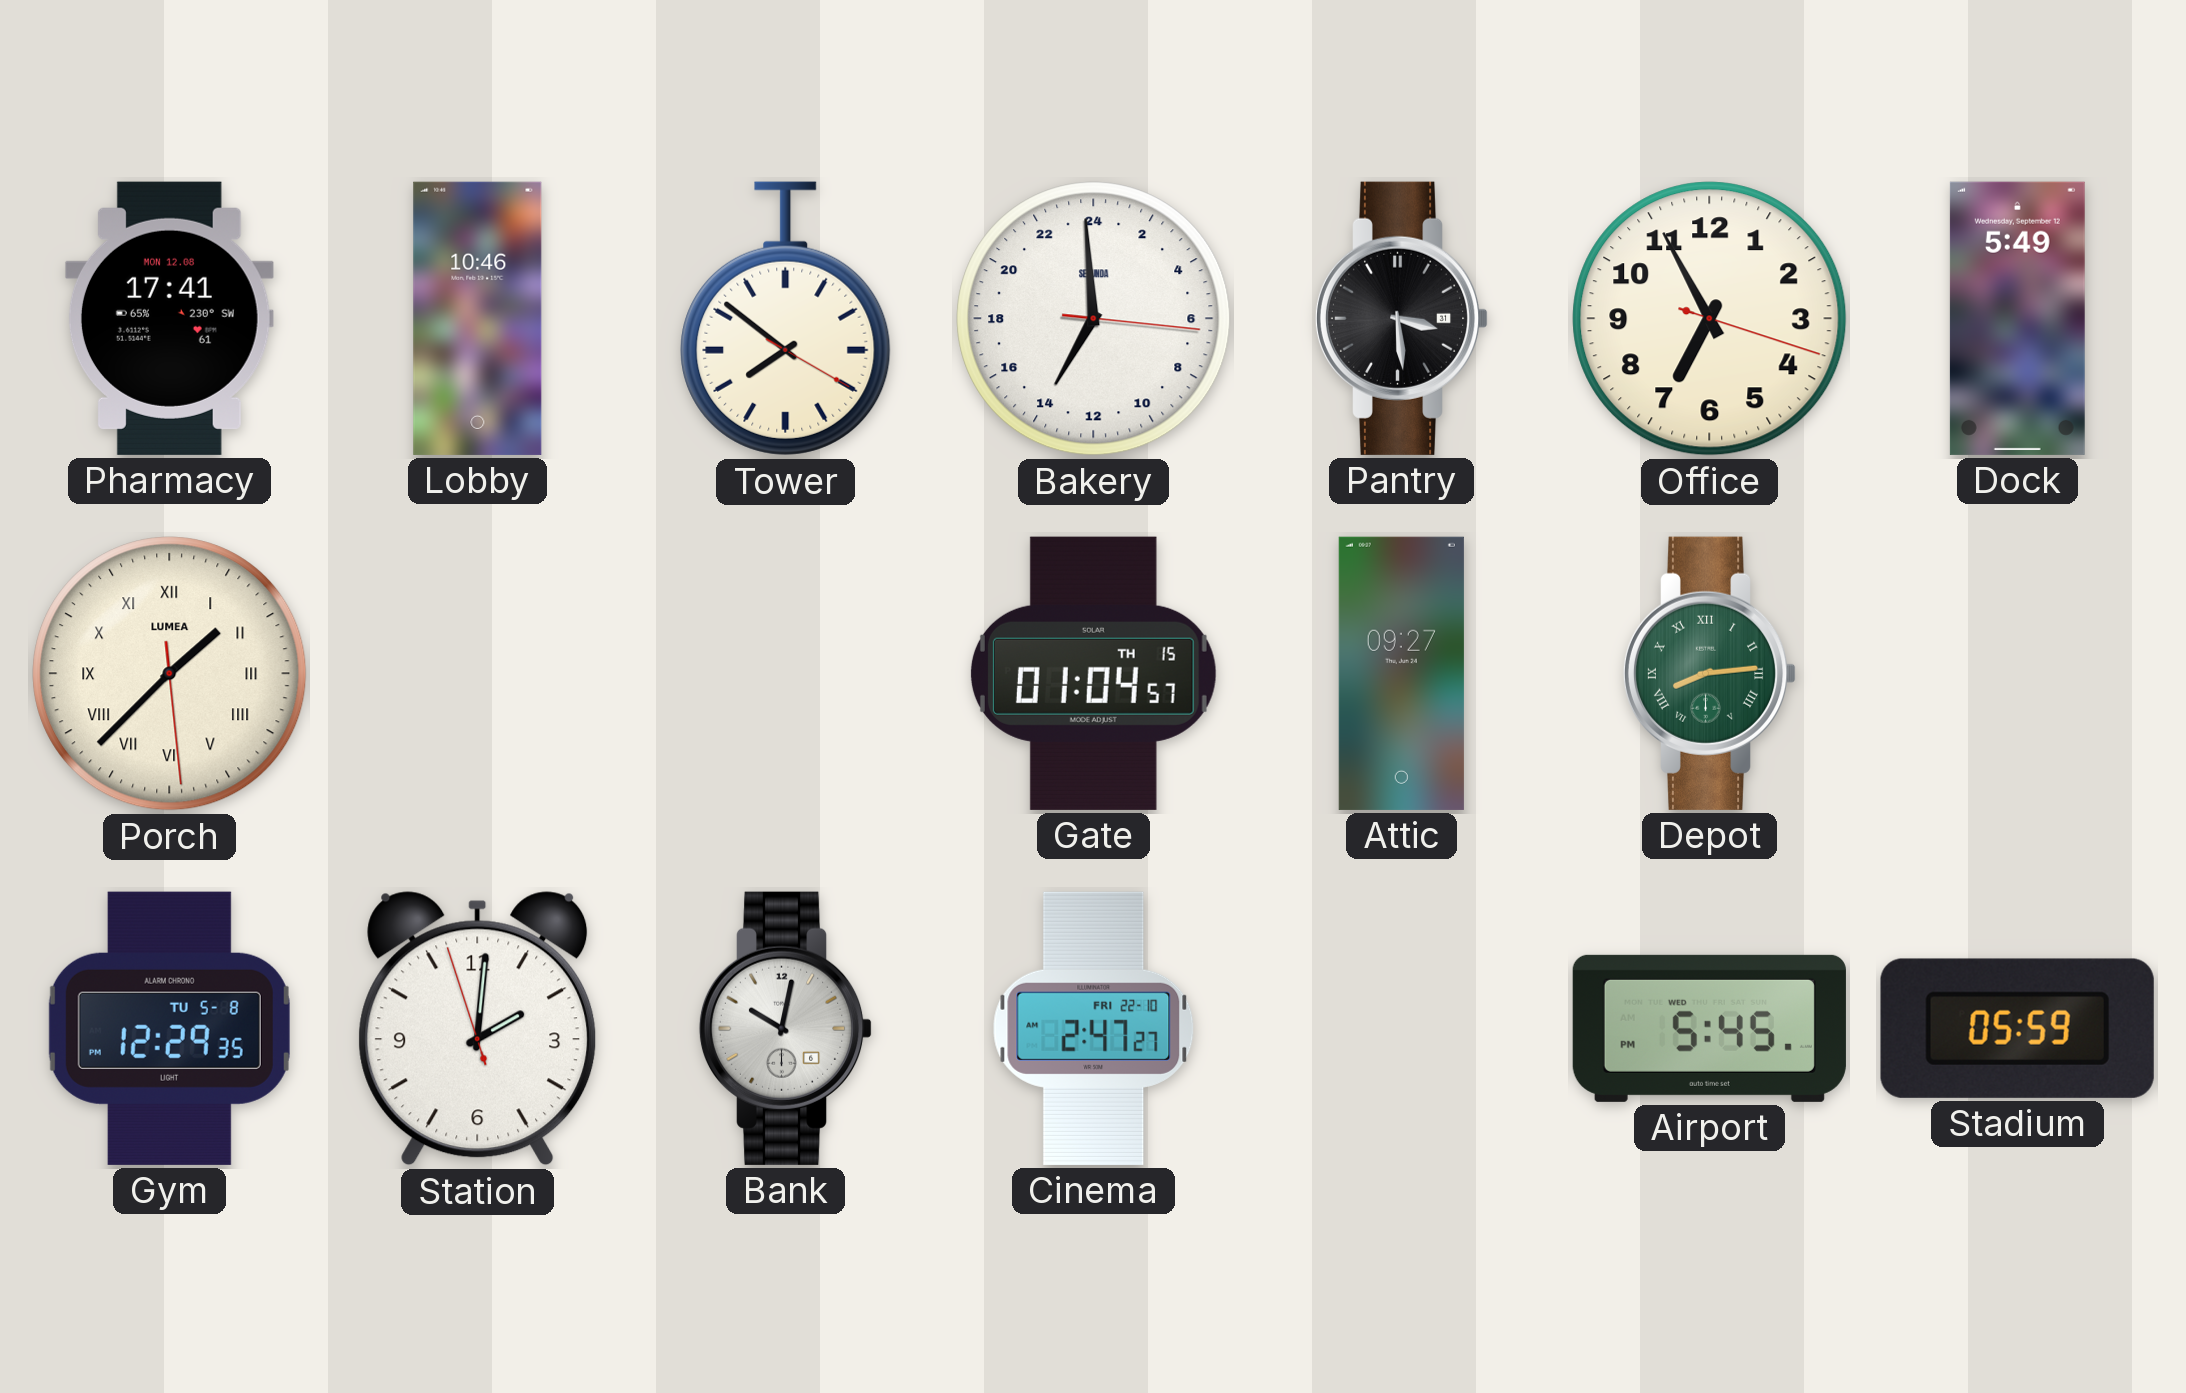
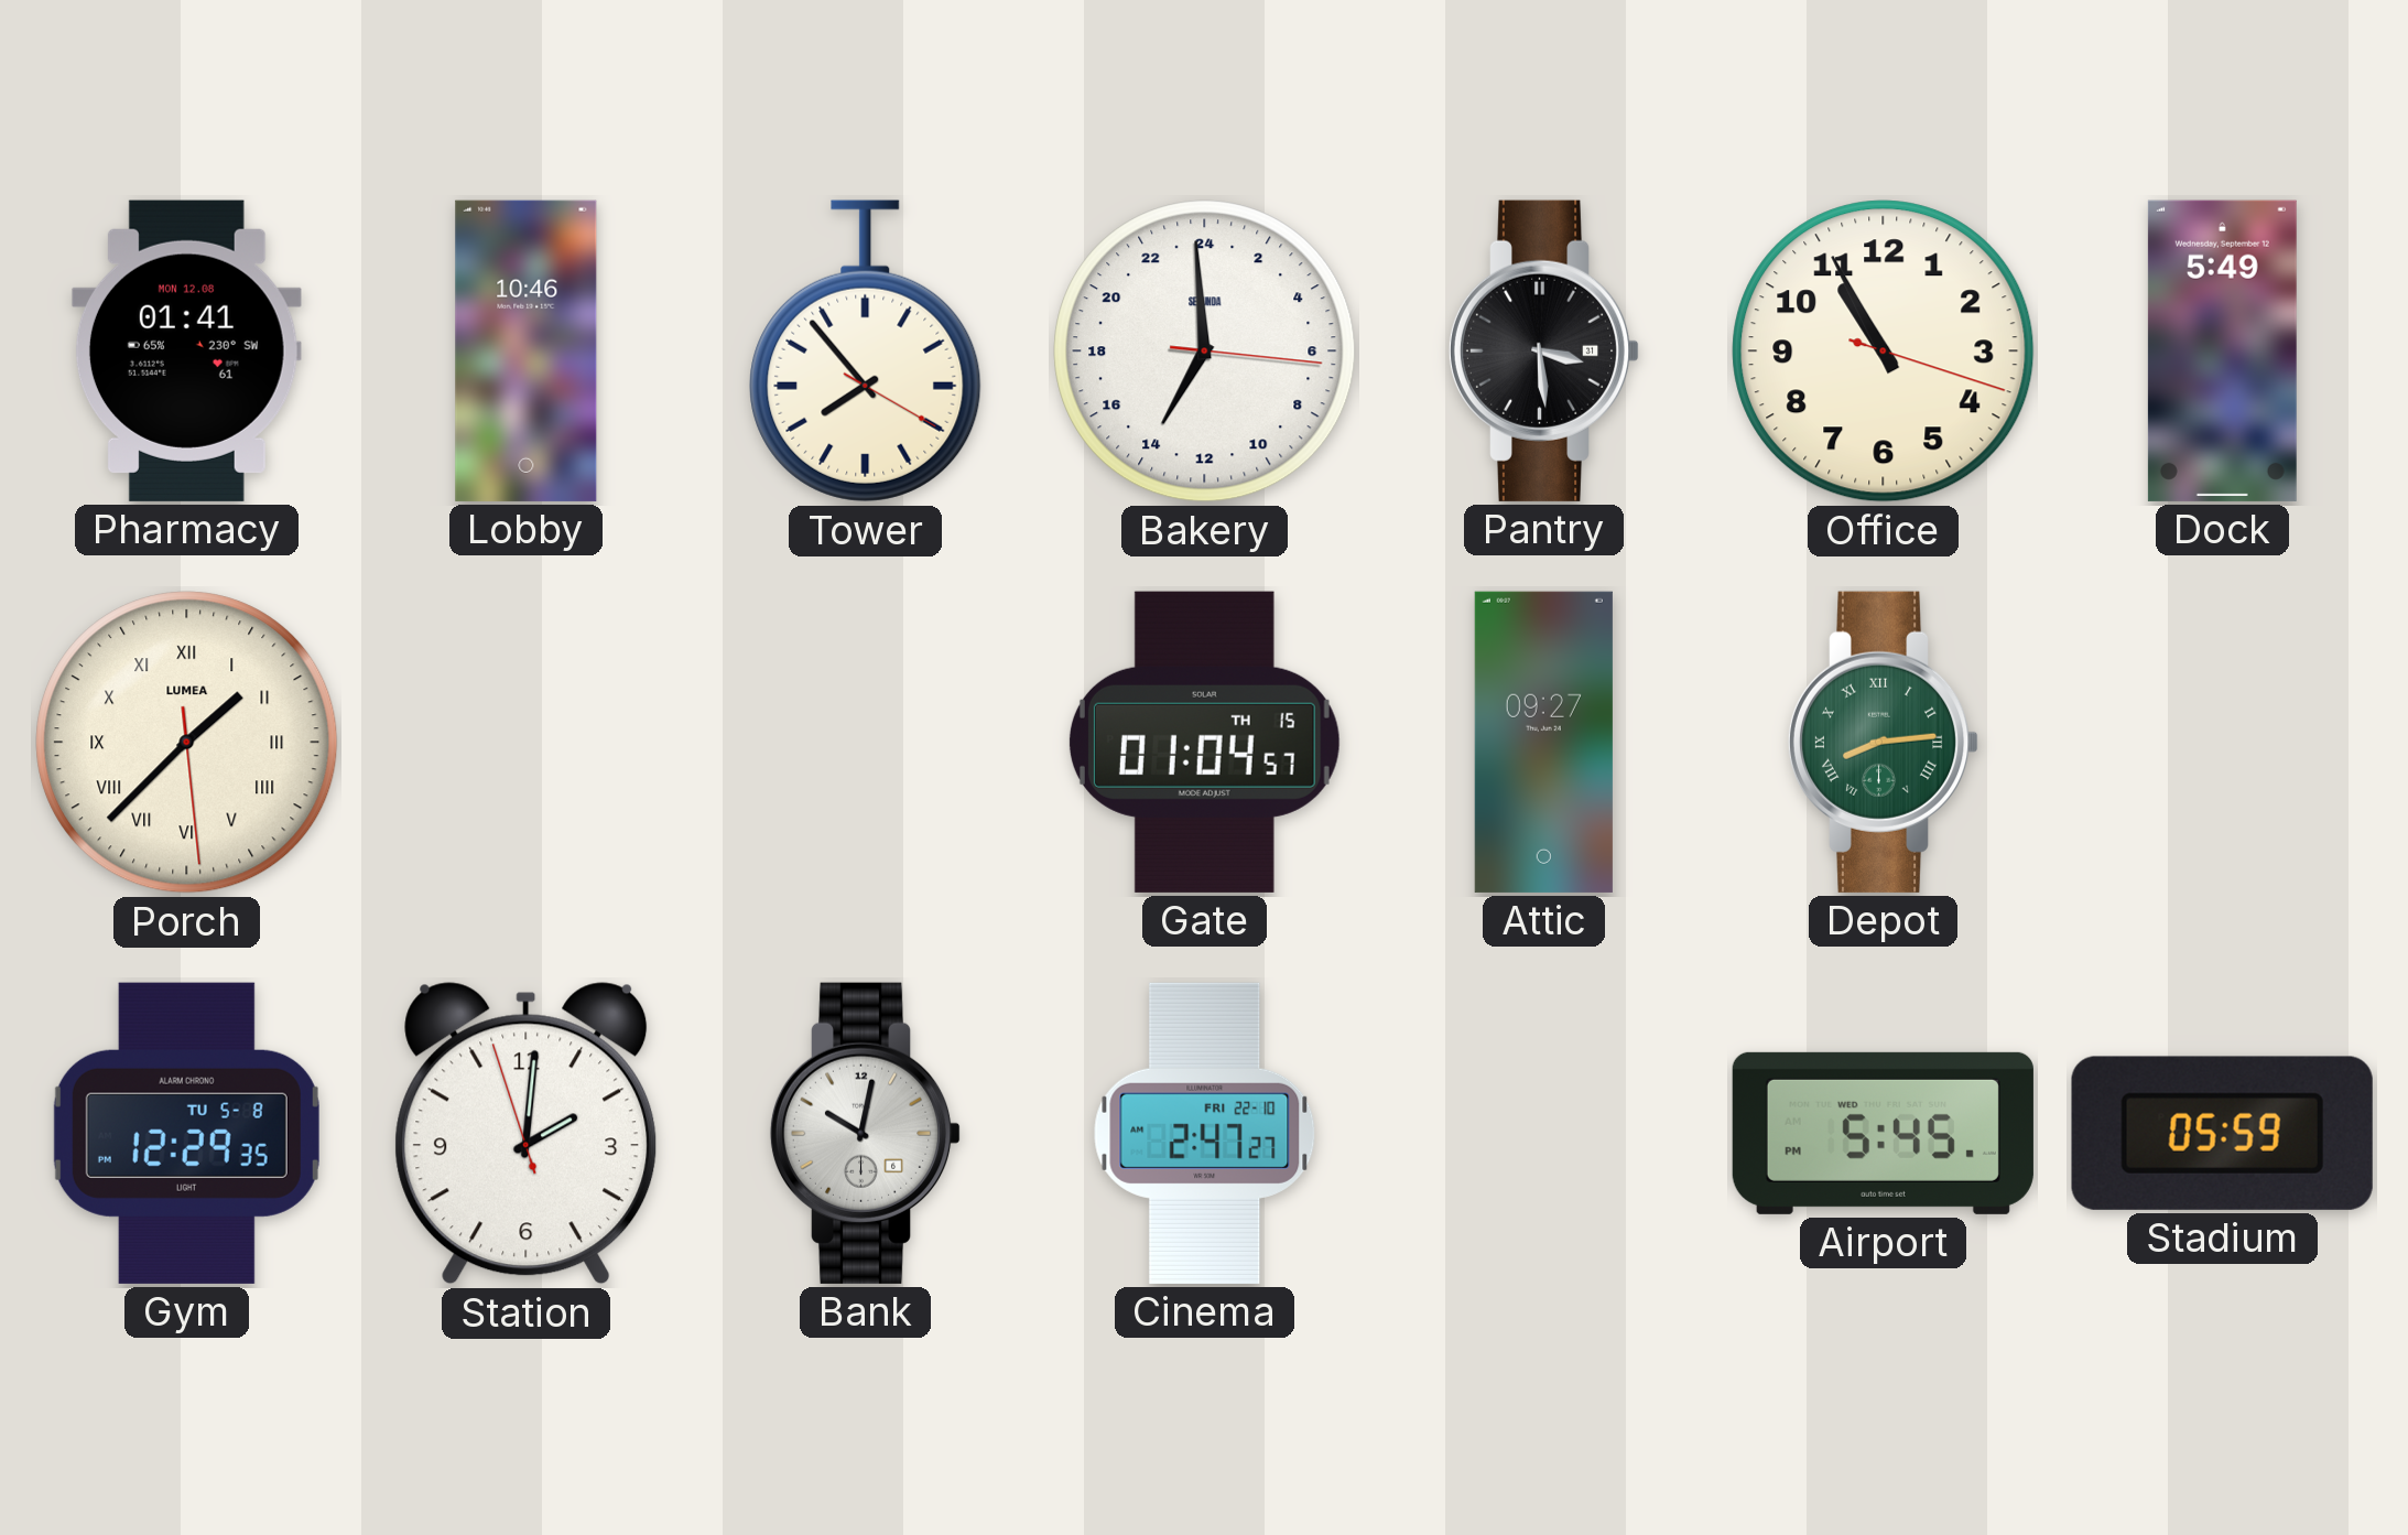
Pharmacy: 17:41 -> 01:41 (186, 350)
Tower: 7:51 -> 7:53 (866, 352)
Office: 6:55 -> 10:55 (1884, 352)
